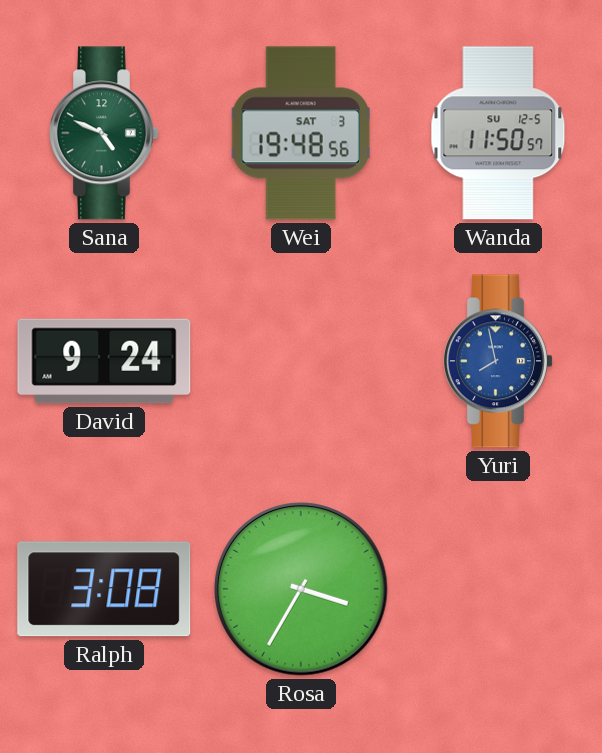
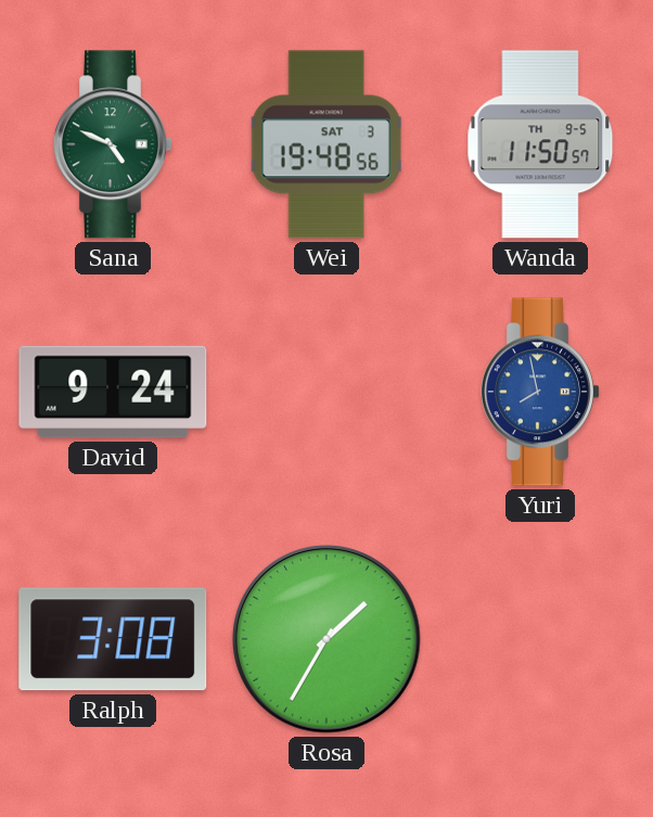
Wanda date: SU 12-5 -> TH 9-5 (540, 144)
Rosa: 3:35 -> 1:35 (326, 639)
